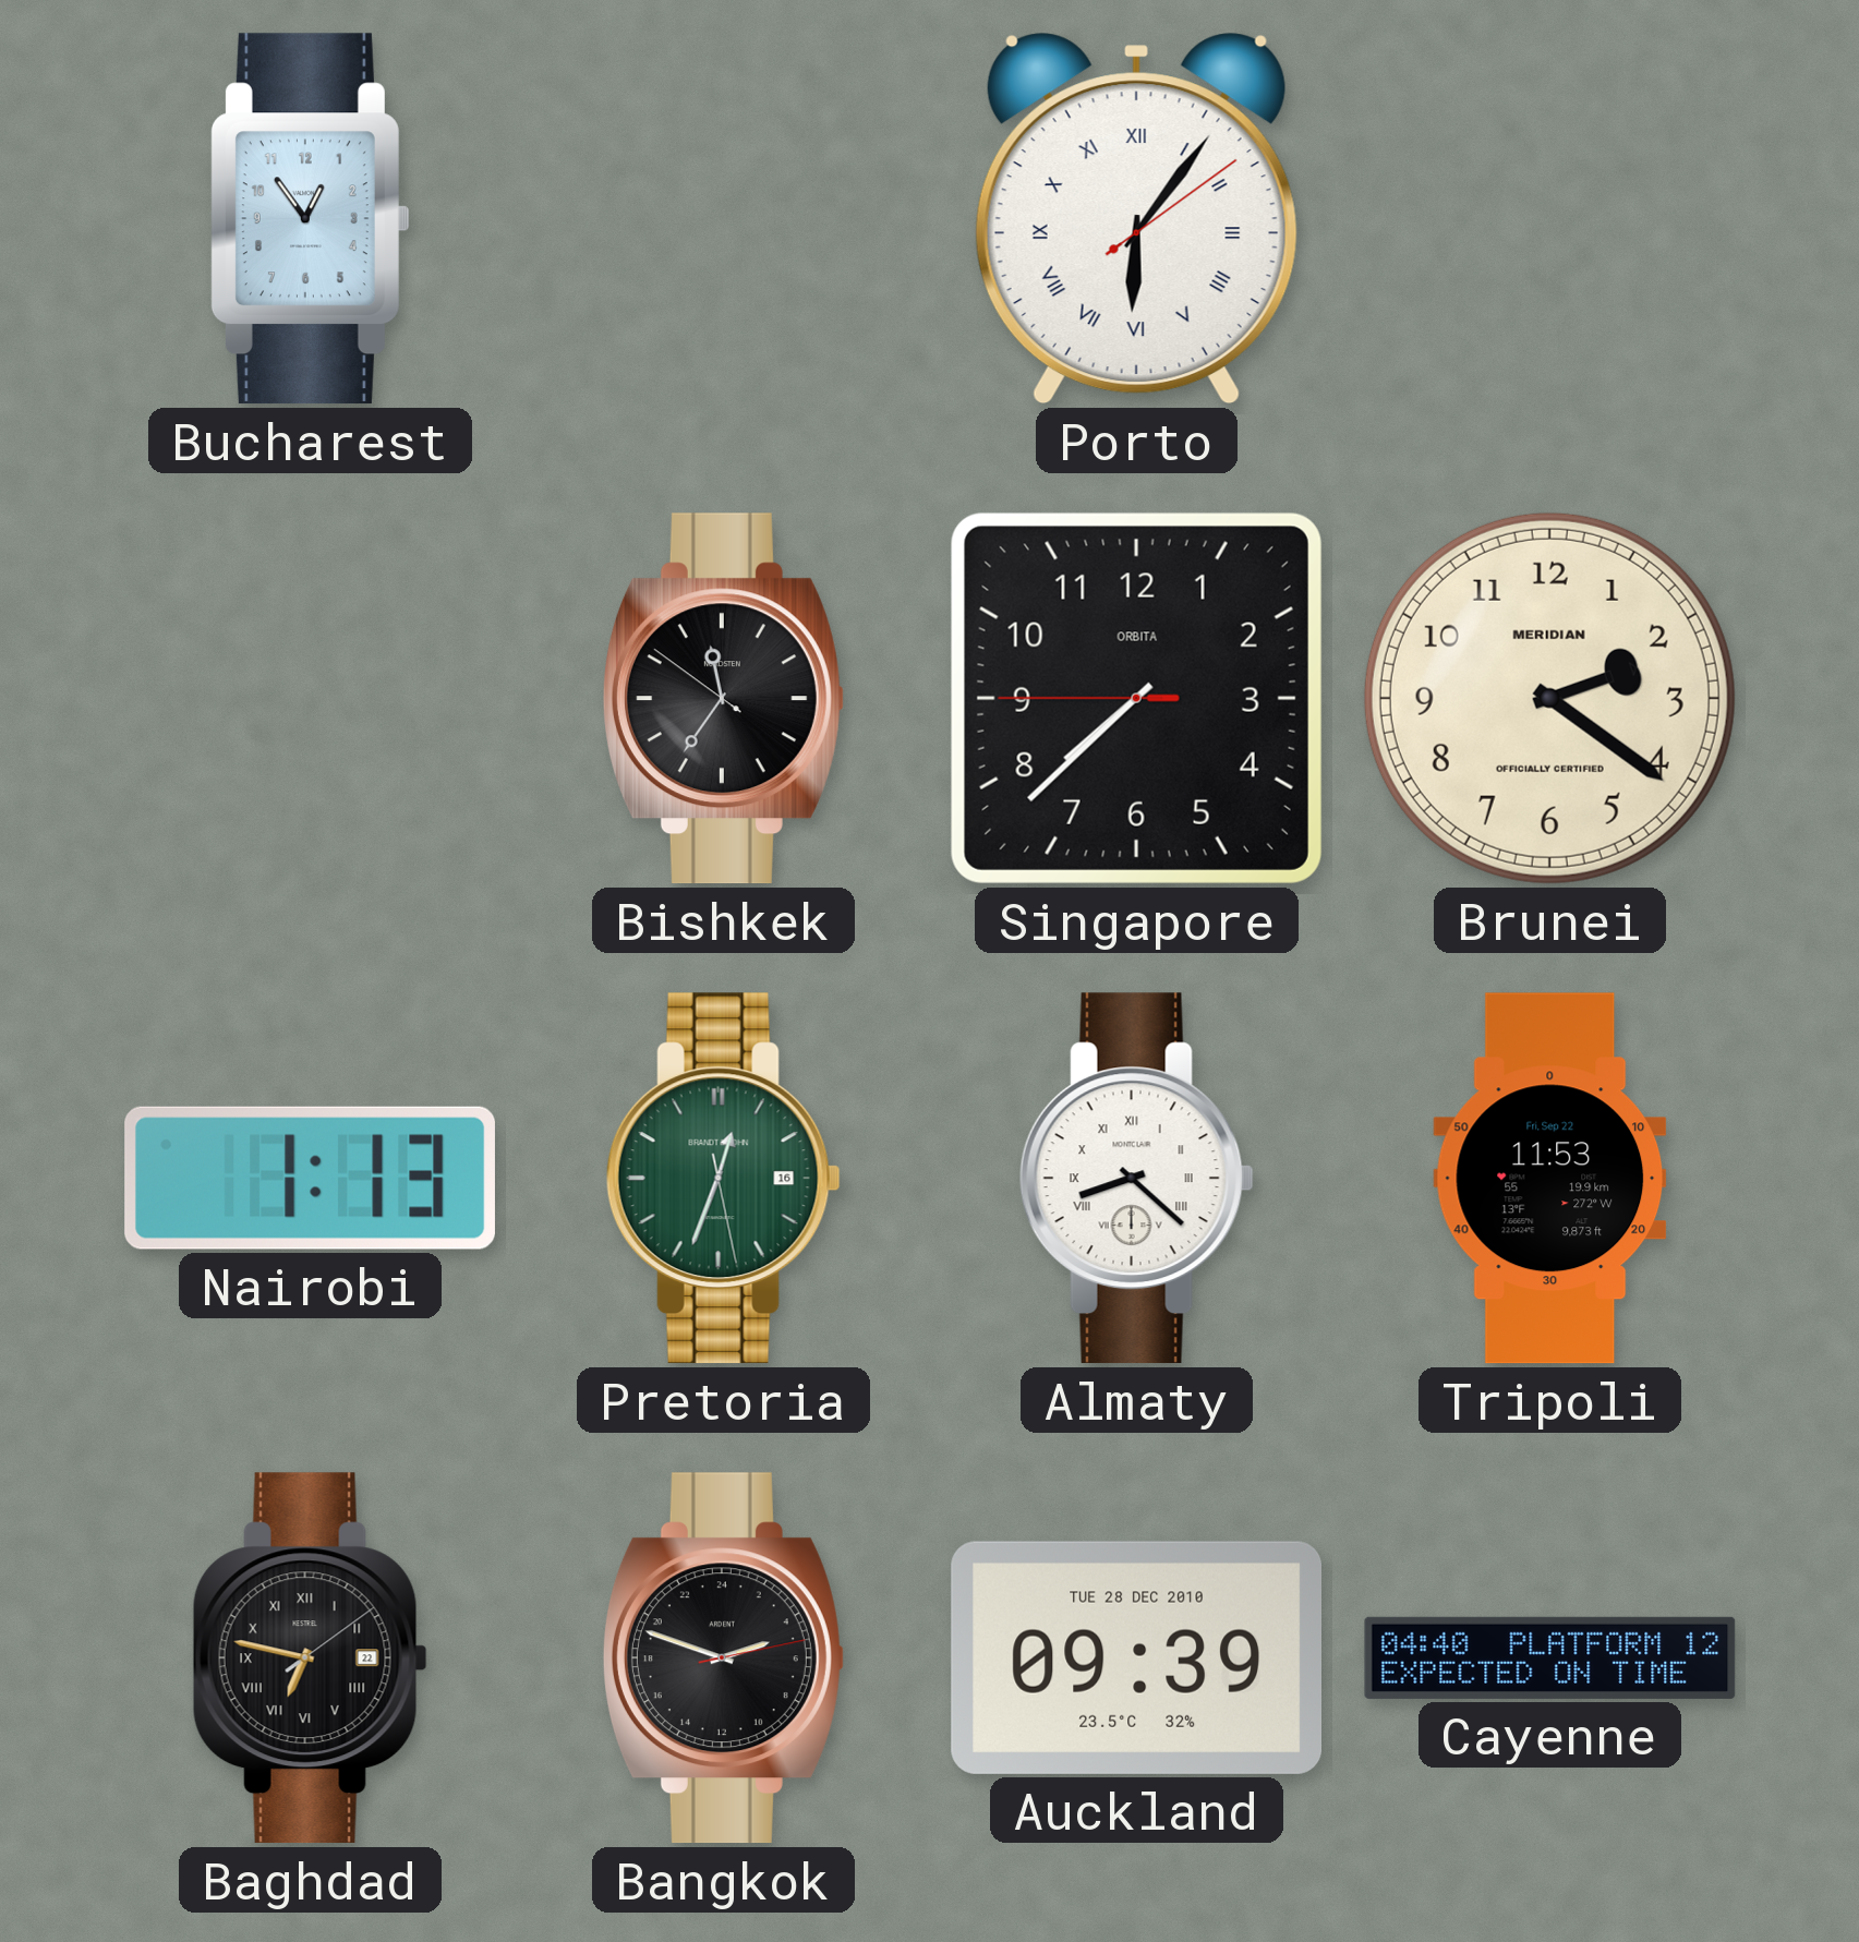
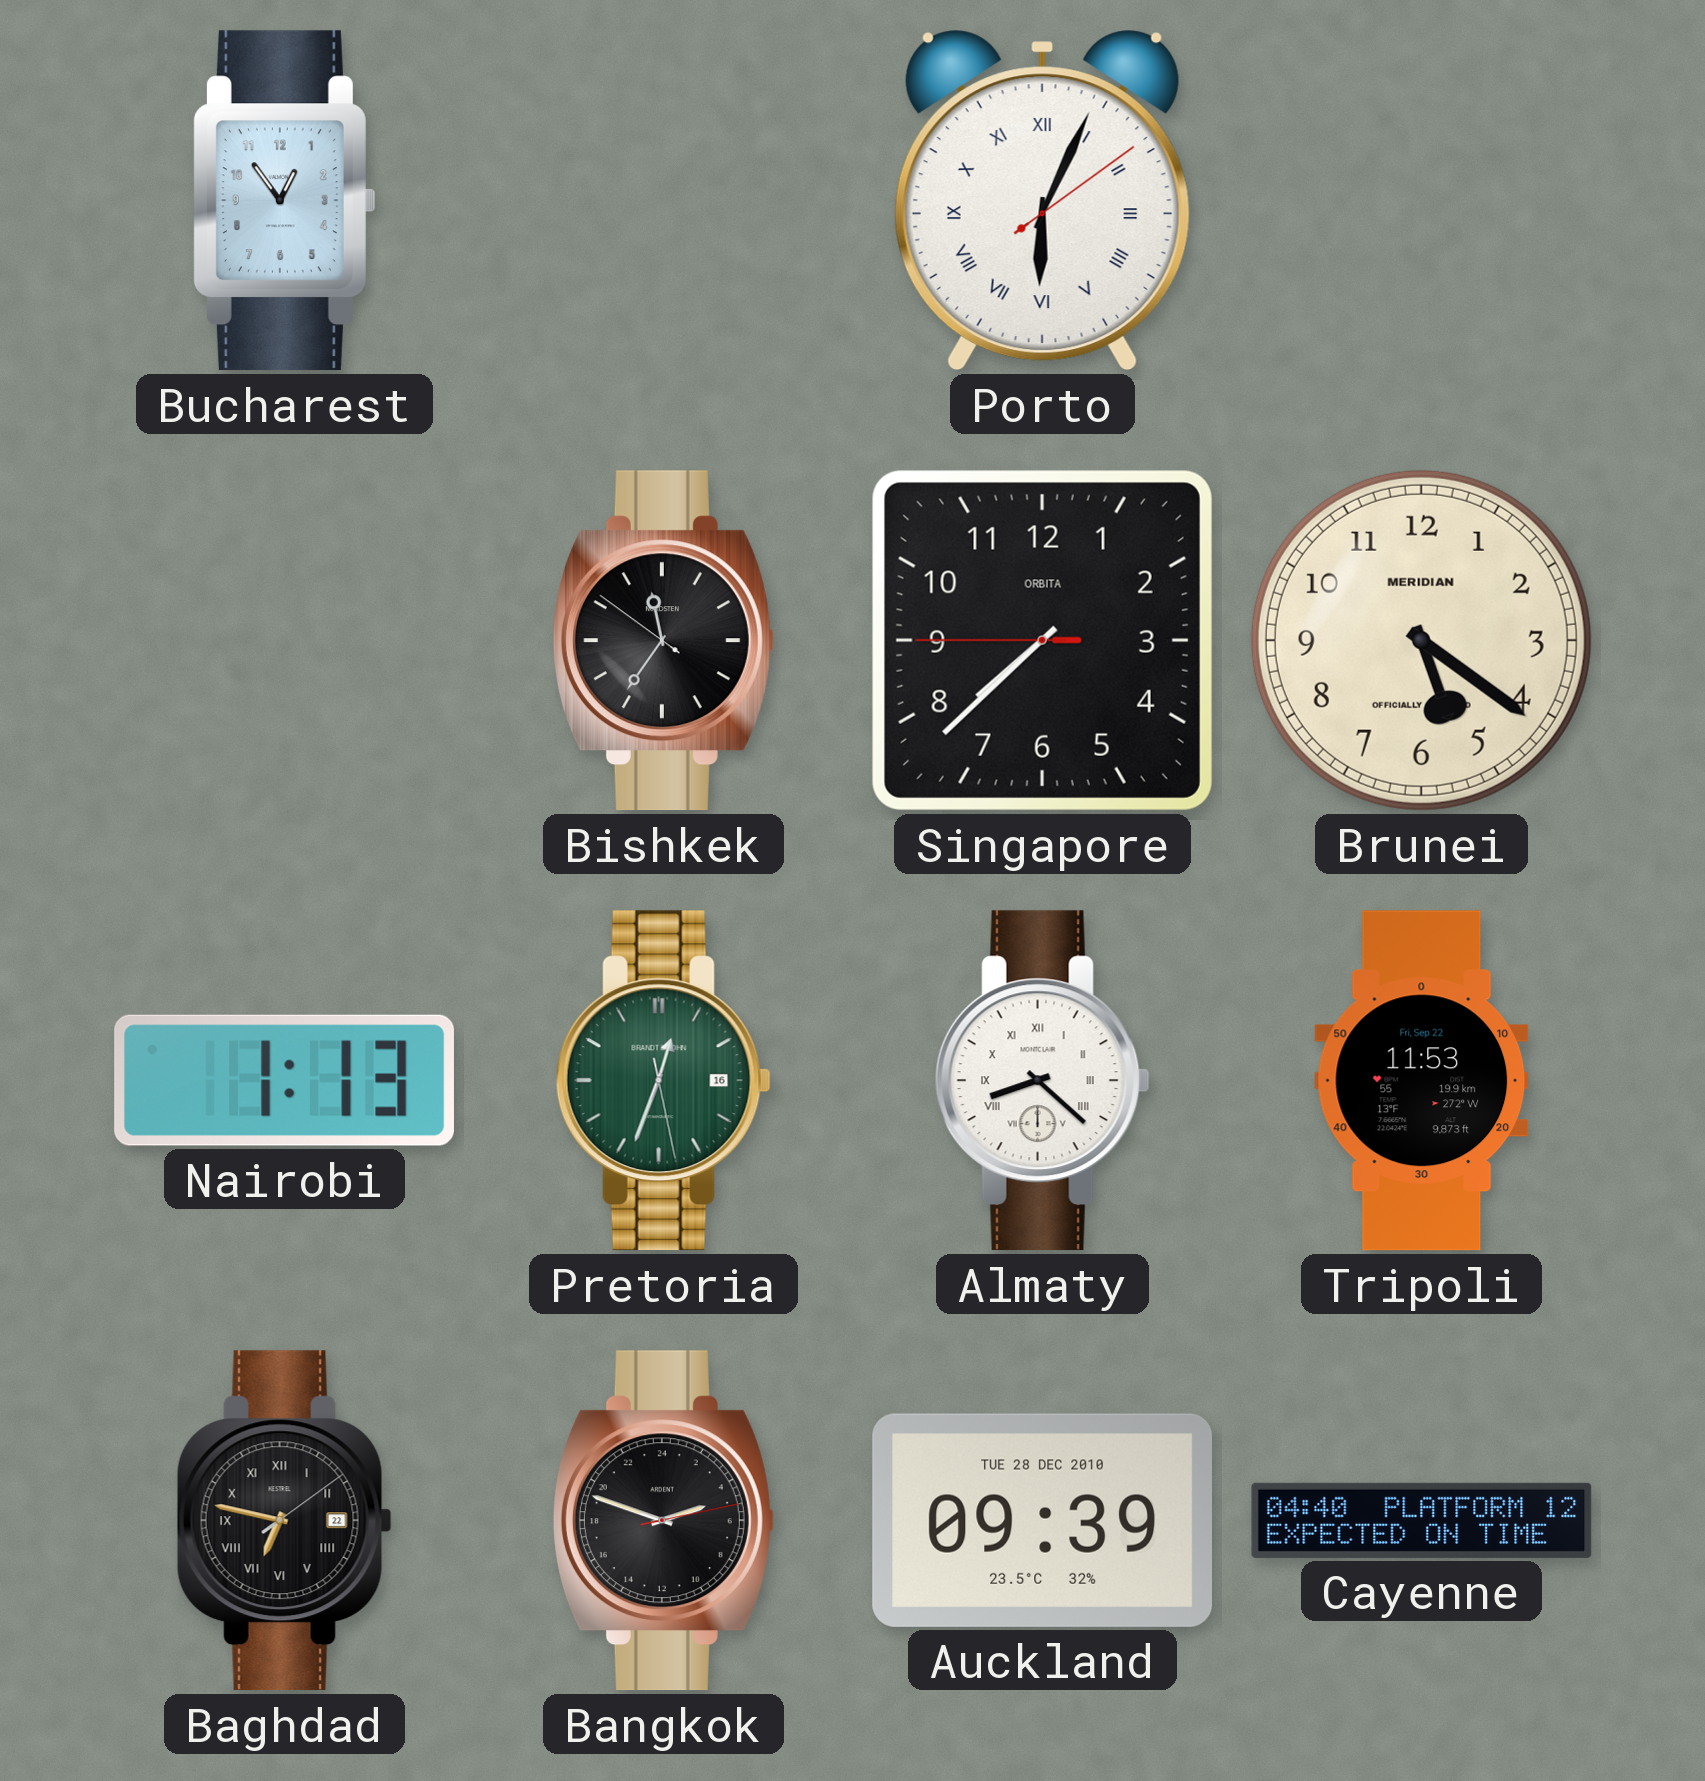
Porto: 6:06 -> 6:04 (1042, 201)
Brunei: 2:21 -> 5:21 (1421, 640)
